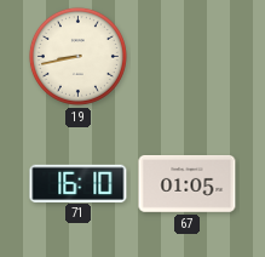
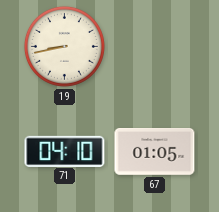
71: 16:10 -> 04:10 (65, 151)
